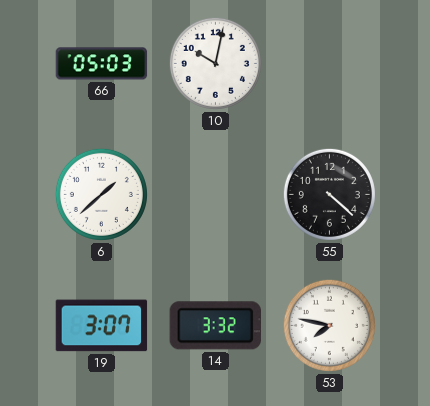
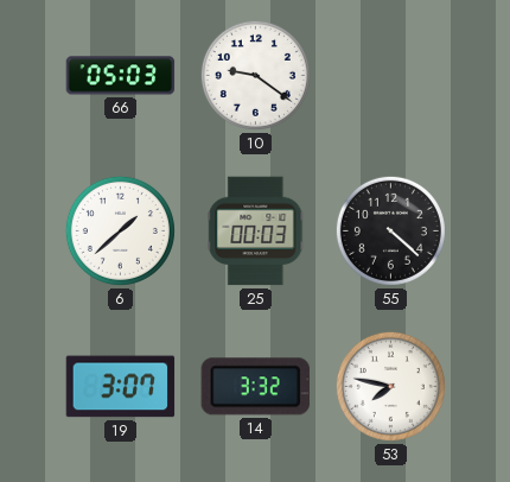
10: 10:02 -> 9:21 (255, 75)
25: none -> 00:03 (256, 232)
